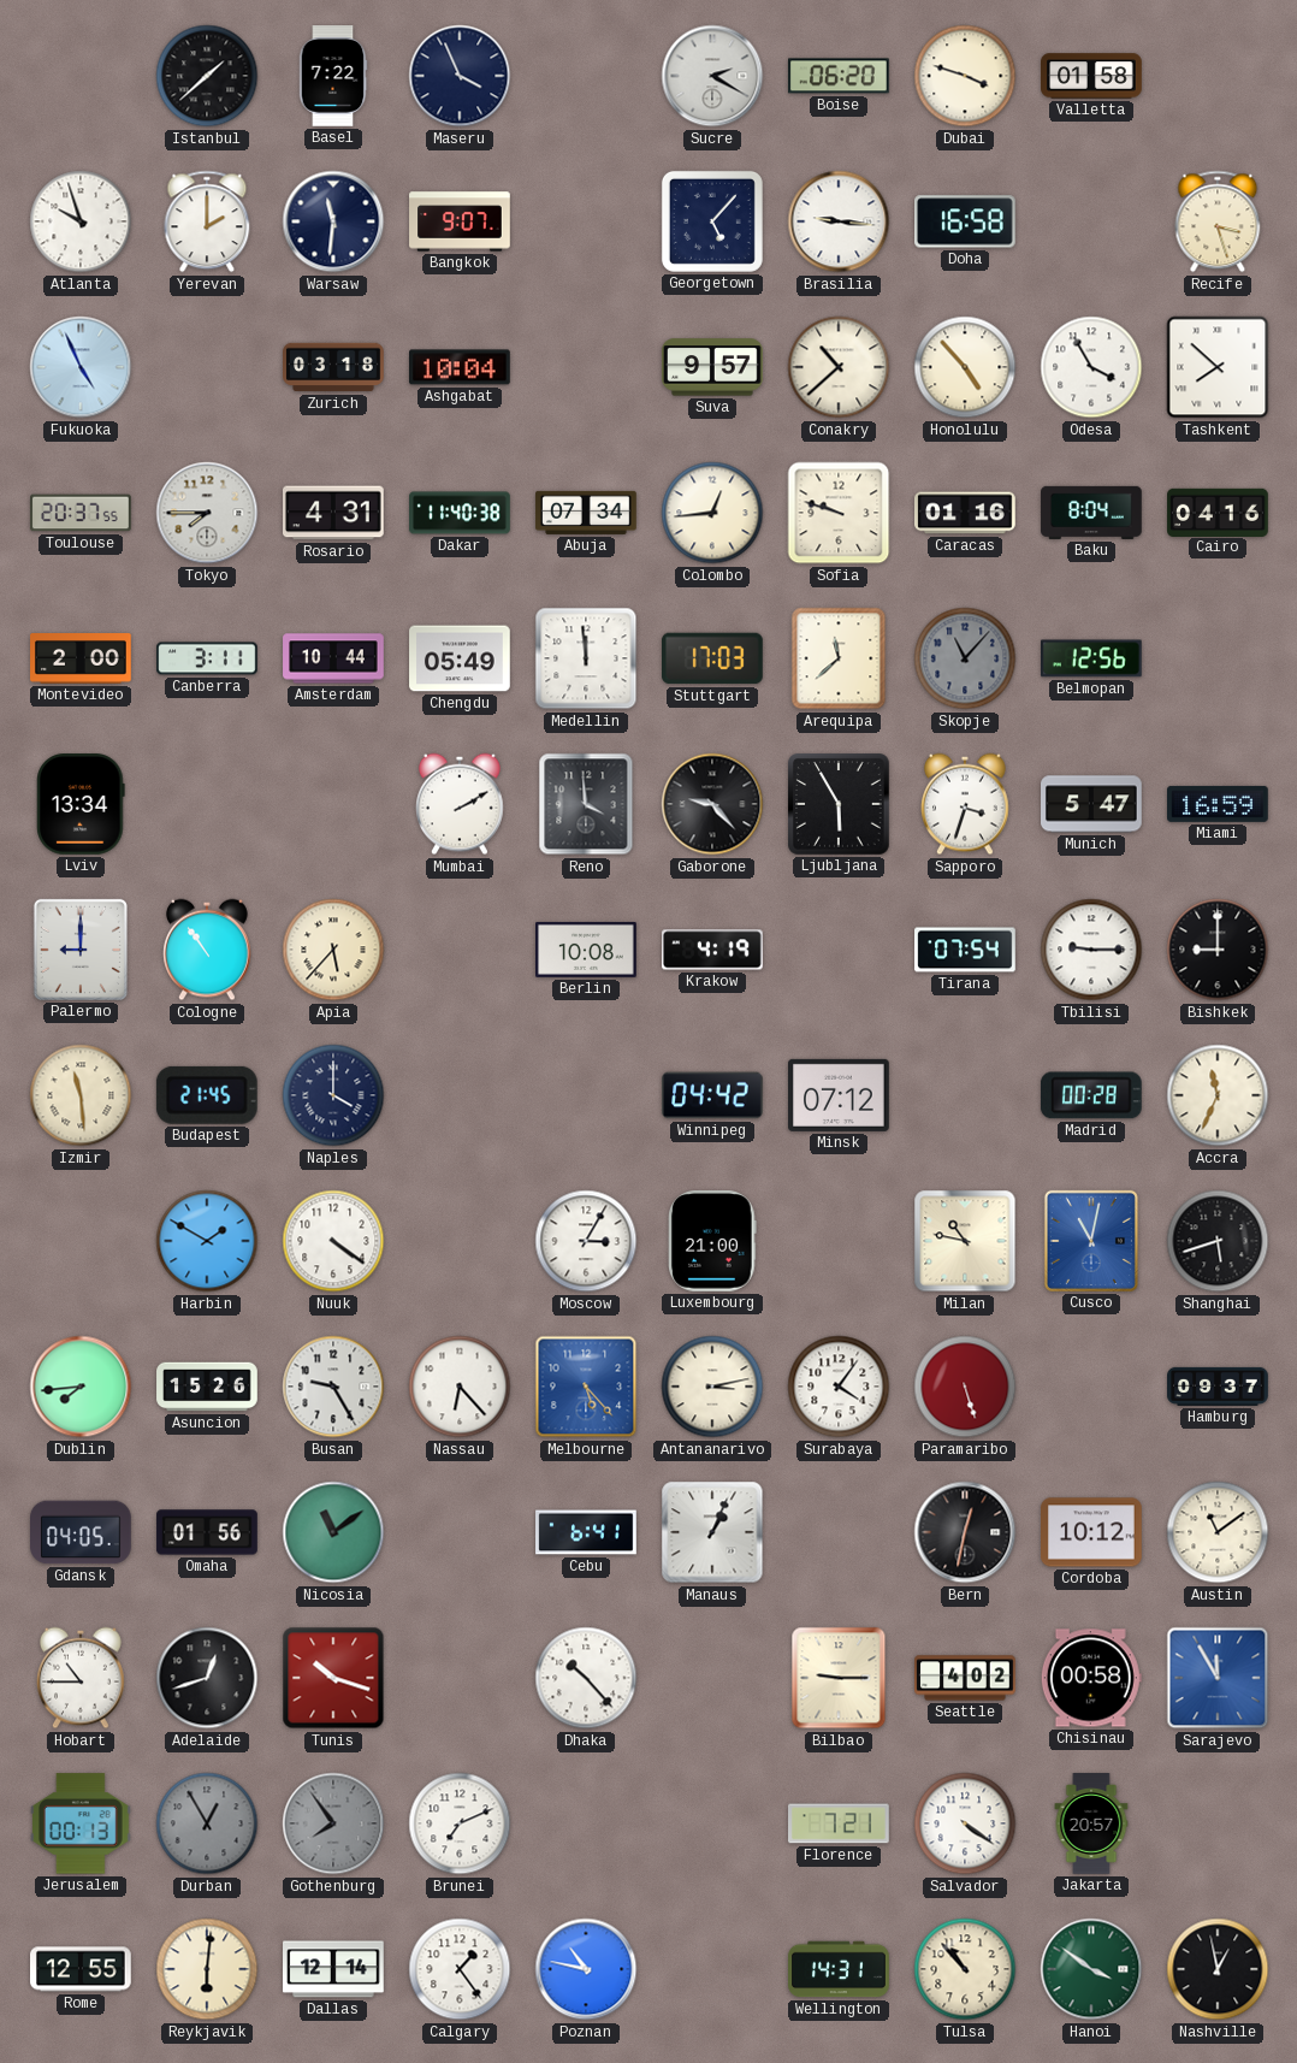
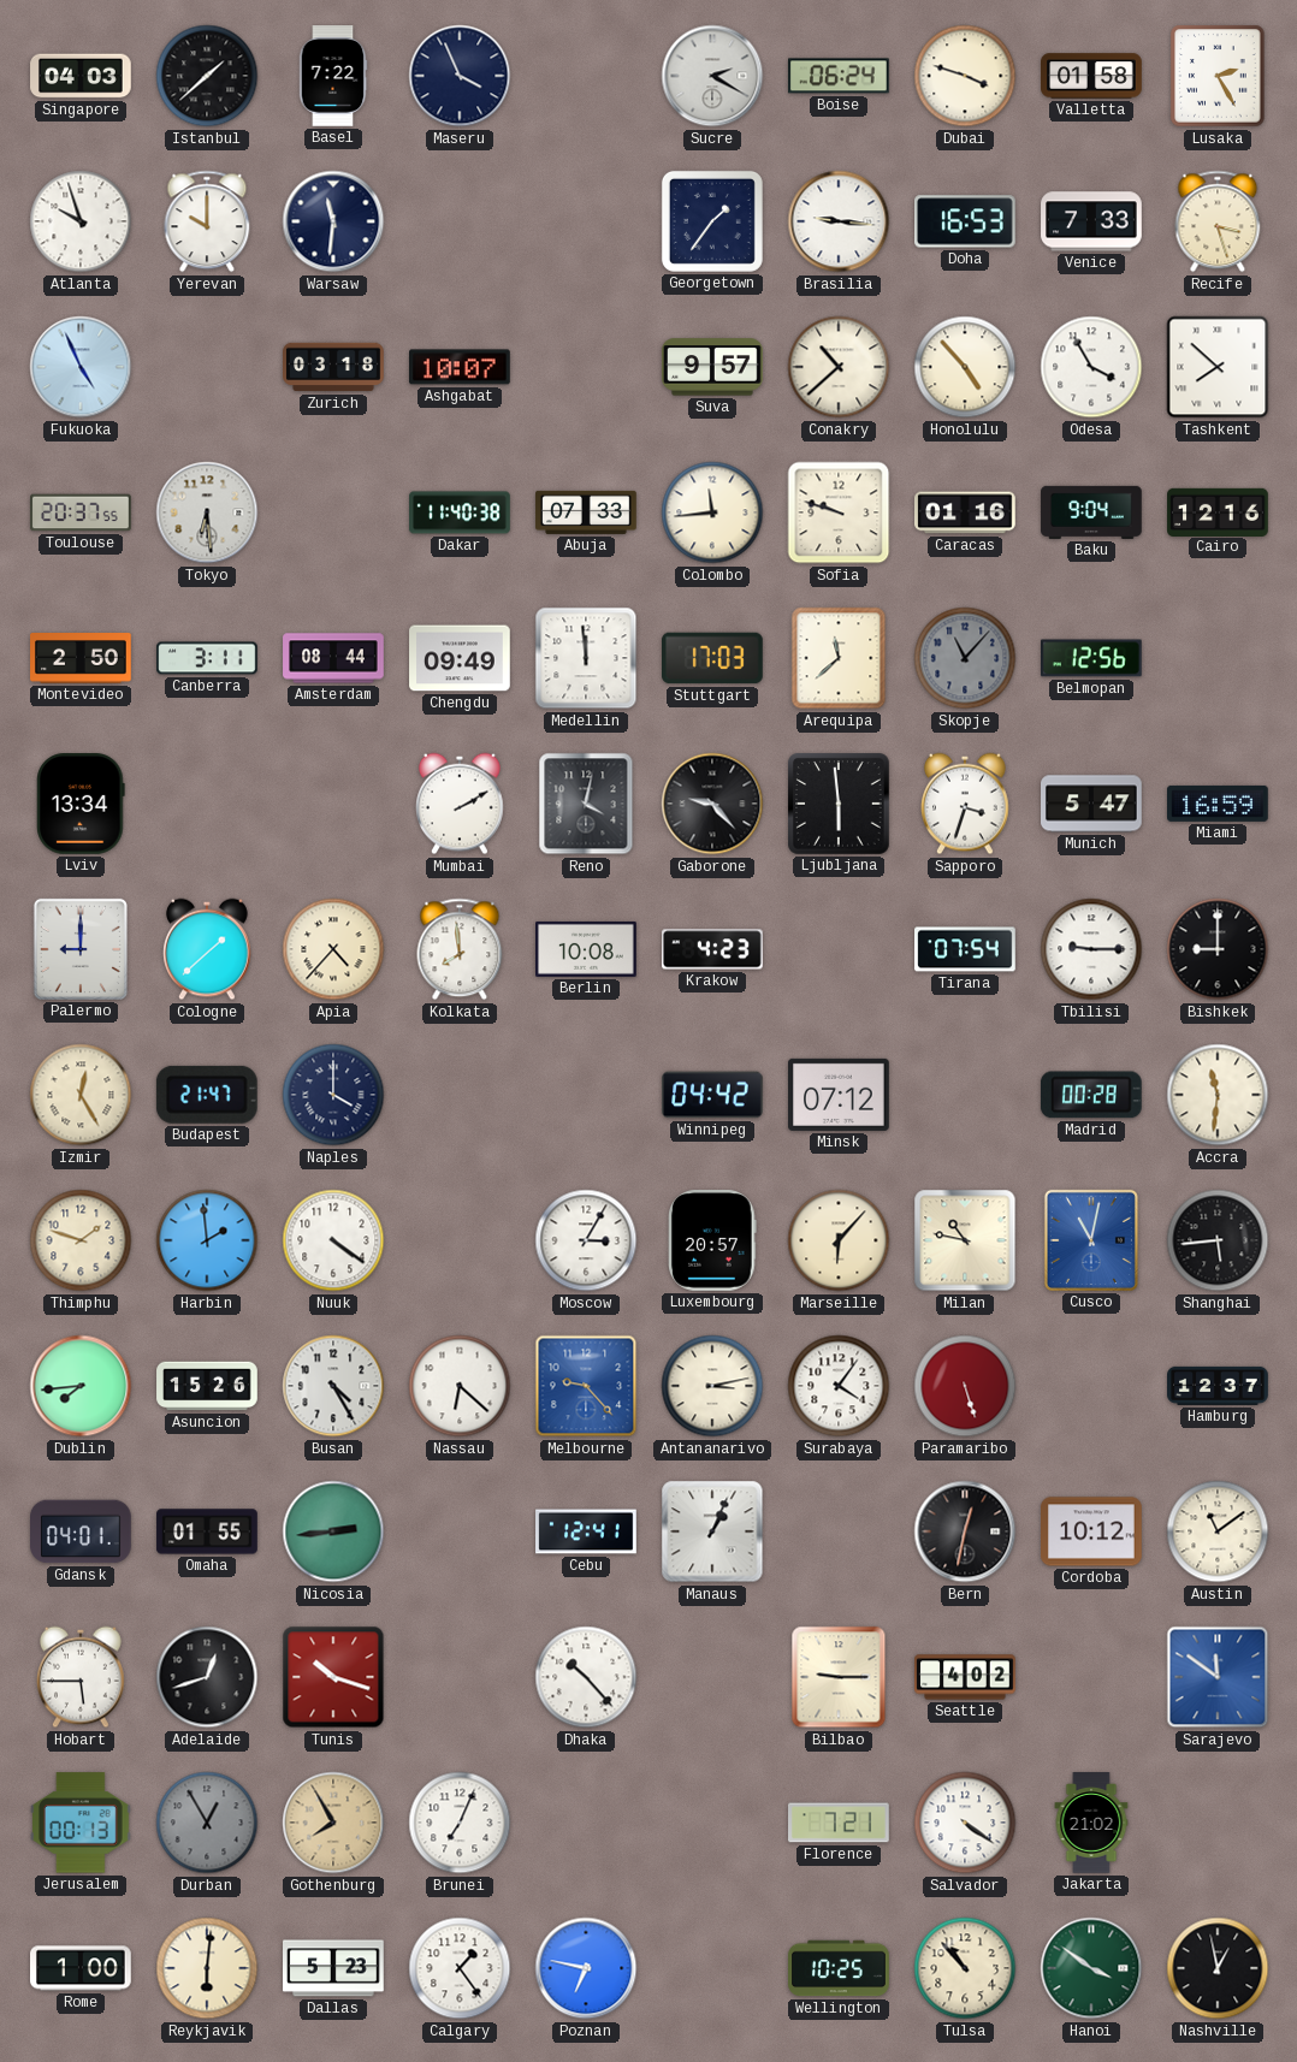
Singapore: none -> 04:03 (81, 76)
Boise: 06:20 -> 06:24 (840, 76)
Lusaka: none -> 2:25 (1218, 76)
Yerevan: 2:00 -> 10:00 (207, 221)
Bangkok: 9:07 -> none (460, 221)
Georgetown: 5:07 -> 1:36 (712, 221)
Doha: 16:58 -> 16:53 (966, 221)
Venice: none -> 7:33 (1091, 221)
Ashgabat: 10:04 -> 10:07 (461, 367)
Tokyo: 7:45 -> 6:29 (207, 512)
Rosario: 4:31 -> none (334, 513)
Abuja: 07:34 -> 07:33 (586, 512)
Colombo: 12:44 -> 11:44 (712, 512)
Baku: 8:04 -> 9:04 (1091, 512)
Cairo: 04:16 -> 12:16 (1218, 511)
Montevideo: 2:00 -> 2:50 (81, 659)
Amsterdam: 10:44 -> 08:44 (333, 658)
Chengdu: 05:49 -> 09:49 (460, 658)
Reno: 3:59 -> 4:02 (586, 804)
Ljubljana: 5:55 -> 5:59 (840, 805)
Cologne: 10:54 -> 1:38 (208, 949)
Apia: 5:37 -> 4:37 (333, 949)
Kolkata: none -> 7:59 (460, 949)
Krakow: 4:19 -> 4:23 (713, 949)
Izmir: 11:29 -> 12:25 (81, 1095)
Budapest: 21:45 -> 21:47 (207, 1095)
Accra: 11:34 -> 11:31 (1218, 1095)
Thimphu: none -> 1:48 (81, 1240)
Harbin: 1:50 -> 1:59 (207, 1240)
Luxembourg: 21:00 -> 20:57 (712, 1242)
Marseille: none -> 6:07 (839, 1240)
Shanghai: 5:42 -> 5:44 (1218, 1240)
Busan: 9:25 -> 4:25 (333, 1386)
Nassau: 6:23 -> 6:22 (460, 1386)
Melbourne: 5:23 -> 9:23 (586, 1386)
Hamburg: 09:37 -> 12:37 (1218, 1386)
Gdansk: 04:05 -> 04:01 (82, 1531)
Omaha: 01:56 -> 01:55 (207, 1531)
Nicosia: 11:09 -> 2:44 (333, 1531)
Cebu: 6:41 -> 12:41 (586, 1531)
Hobart: 10:45 -> 5:45 (82, 1677)
Chisinau: 00:58 -> none (1091, 1678)
Sarajevo: 11:55 -> 11:51 (1218, 1677)
Gothenburg: 7:54 -> 7:55 (333, 1823)
Gothenburg dial: grey -> champagne (333, 1823)
Brunei: 7:11 -> 7:04 (460, 1823)
Jakarta: 20:57 -> 21:02 (1091, 1823)
Rome: 12:55 -> 1:00 (82, 1968)
Dallas: 12:14 -> 5:23 (334, 1968)
Poznan: 10:47 -> 6:47 (586, 1968)
Wellington: 14:31 -> 10:25 (839, 1968)
